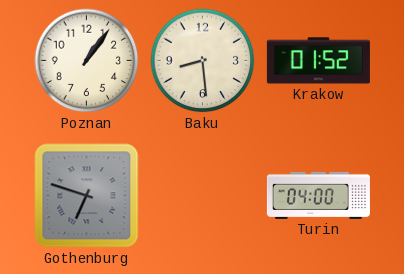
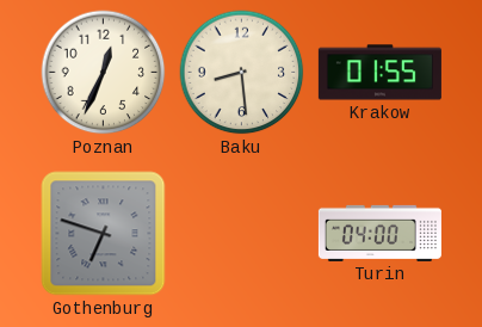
Poznan: 1:06 -> 12:34 (104, 73)
Krakow: 01:52 -> 01:55 (379, 73)
